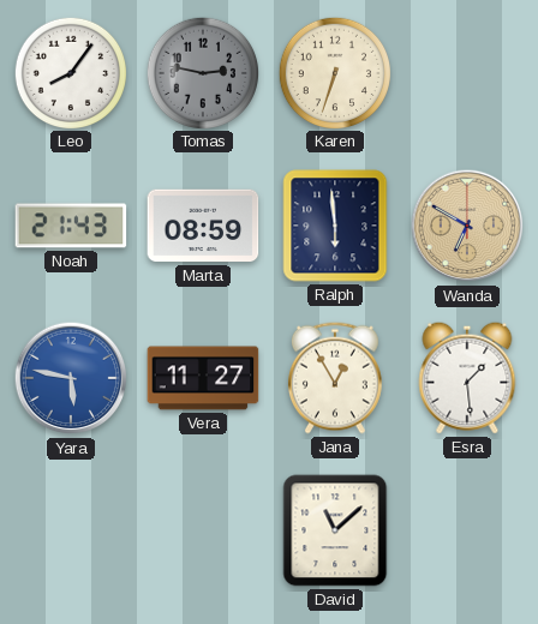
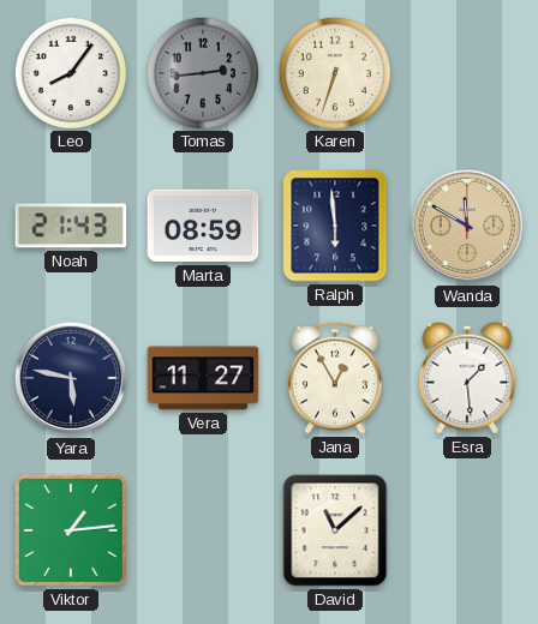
Tomas: 2:47 -> 2:44 (202, 72)
Wanda: 6:50 -> 11:50 (467, 226)
Yara dial: blue -> navy (71, 378)
Viktor: none -> 1:14 (71, 530)
